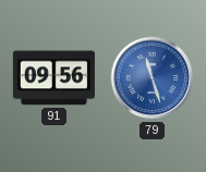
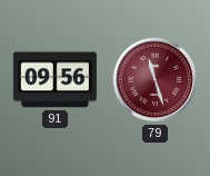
79 dial: blue -> burgundy (156, 80)
